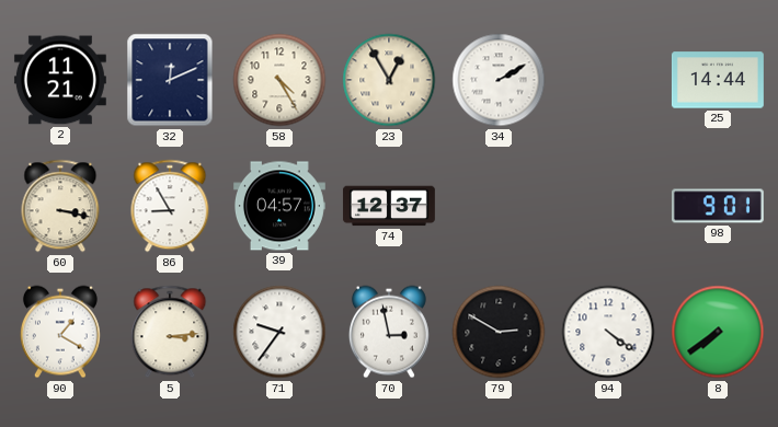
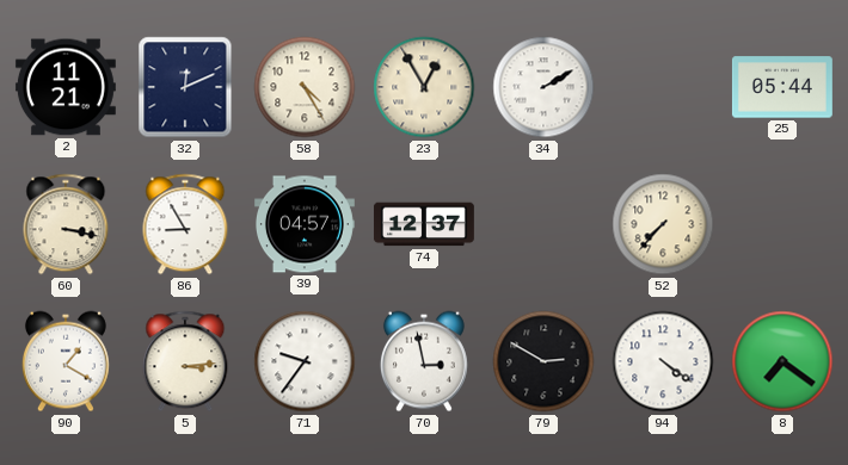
25: 14:44 -> 05:44 (782, 87)
52: none -> 7:37 (663, 224)
98: 9:01 -> none (718, 206)
8: 7:39 -> 7:21 (782, 361)
